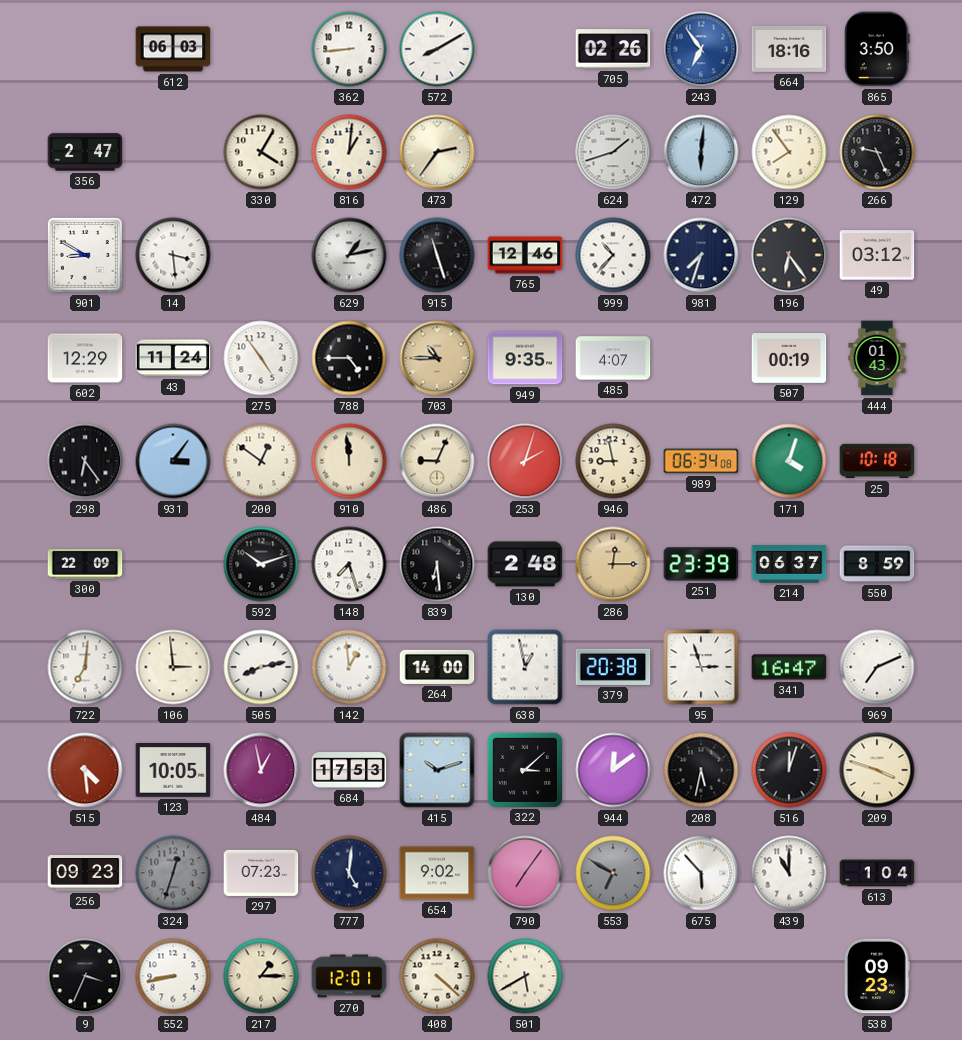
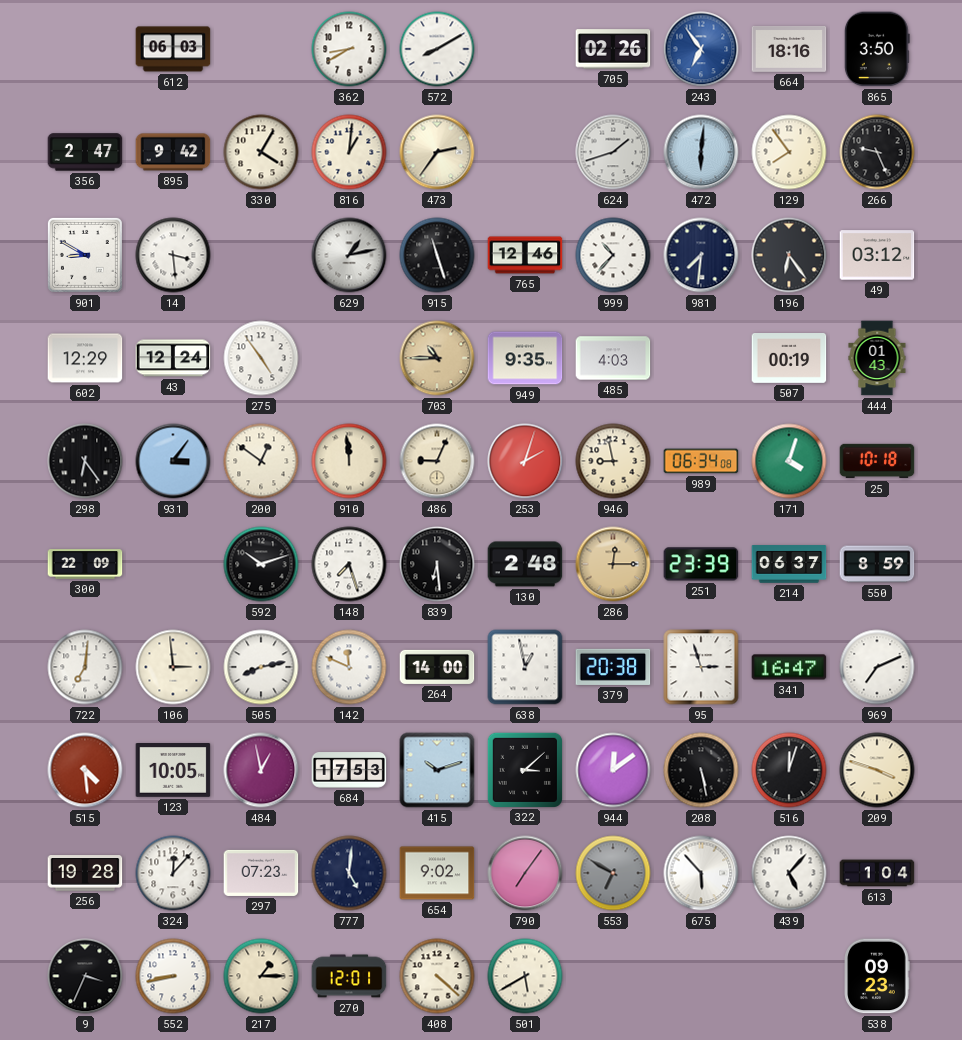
362: 8:44 -> 8:40 (349, 49)
895: none -> 9:42 (173, 152)
981: 7:33 -> 7:31 (701, 255)
43: 11:24 -> 12:24 (173, 358)
788: 4:45 -> none (349, 358)
485: 4:07 -> 4:03 (613, 358)
142: 12:59 -> 11:49 (349, 667)
208: 5:32 -> 5:28 (701, 770)
256: 09:23 -> 19:28 (85, 873)
324: 12:33 -> 12:07 (173, 873)
324 dial: grey -> white (173, 873)
439: 11:00 -> 5:07 (789, 873)
